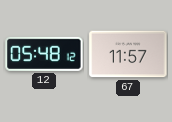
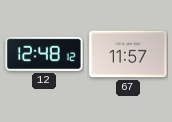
12: 05:48 -> 12:48 (44, 54)
